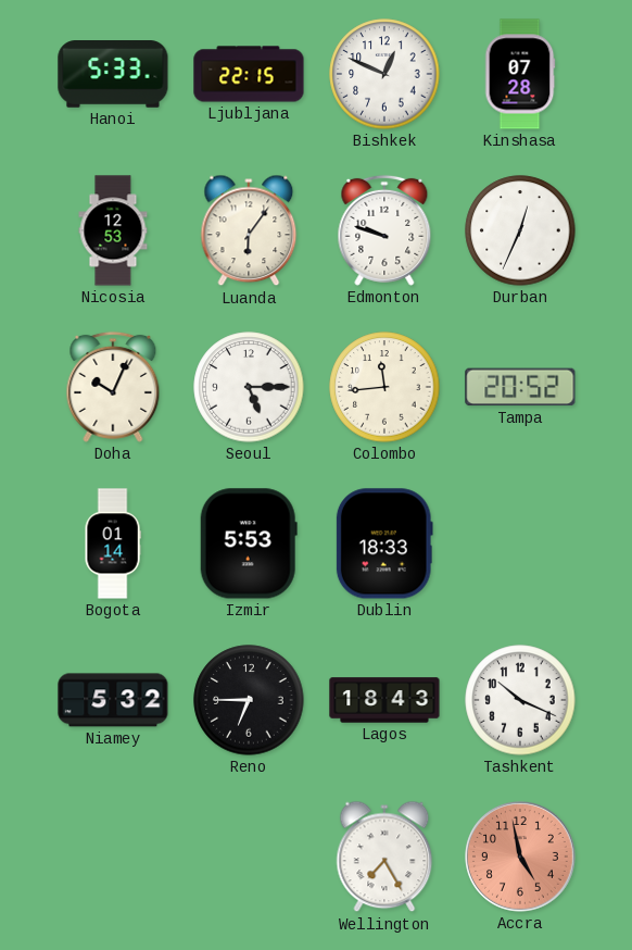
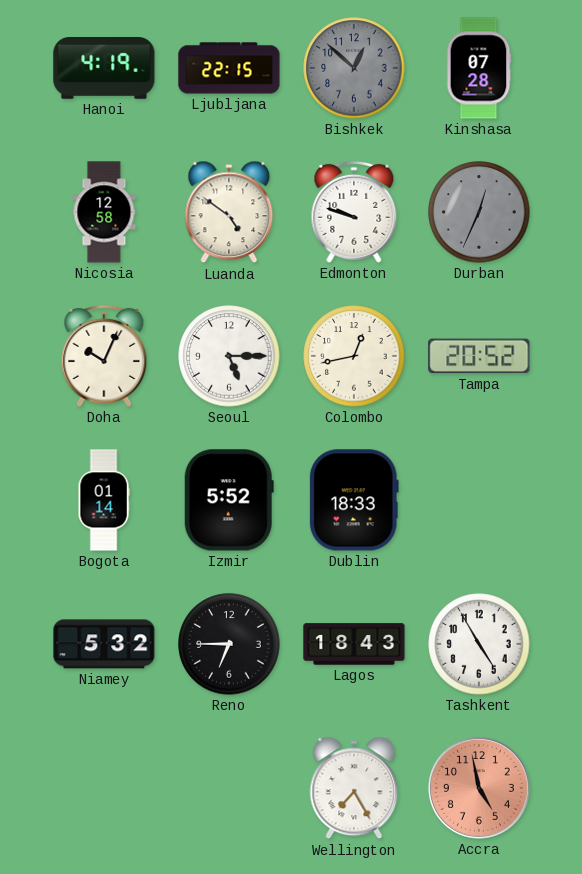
Hanoi: 5:33 -> 4:19 (104, 69)
Bishkek: 12:49 -> 12:52 (354, 68)
Bishkek dial: white -> grey (354, 68)
Nicosia: 12:53 -> 12:58 (104, 212)
Luanda: 6:06 -> 4:51 (229, 212)
Durban dial: white -> grey (479, 212)
Colombo: 11:44 -> 12:43 (354, 356)
Izmir: 5:53 -> 5:52 (229, 500)
Tashkent: 10:19 -> 4:55 (479, 644)
